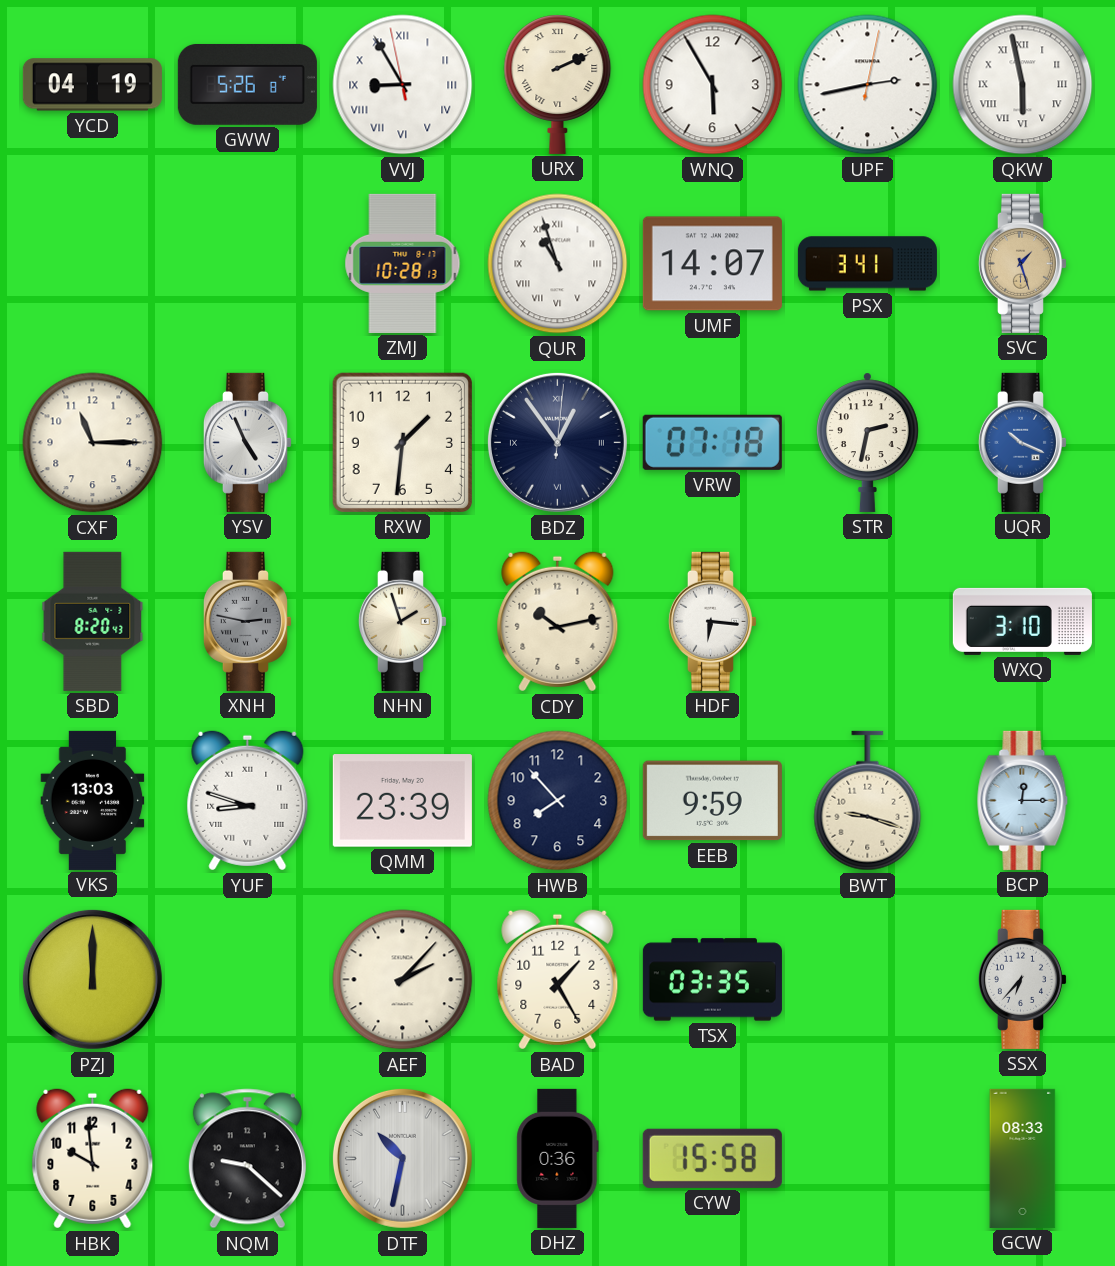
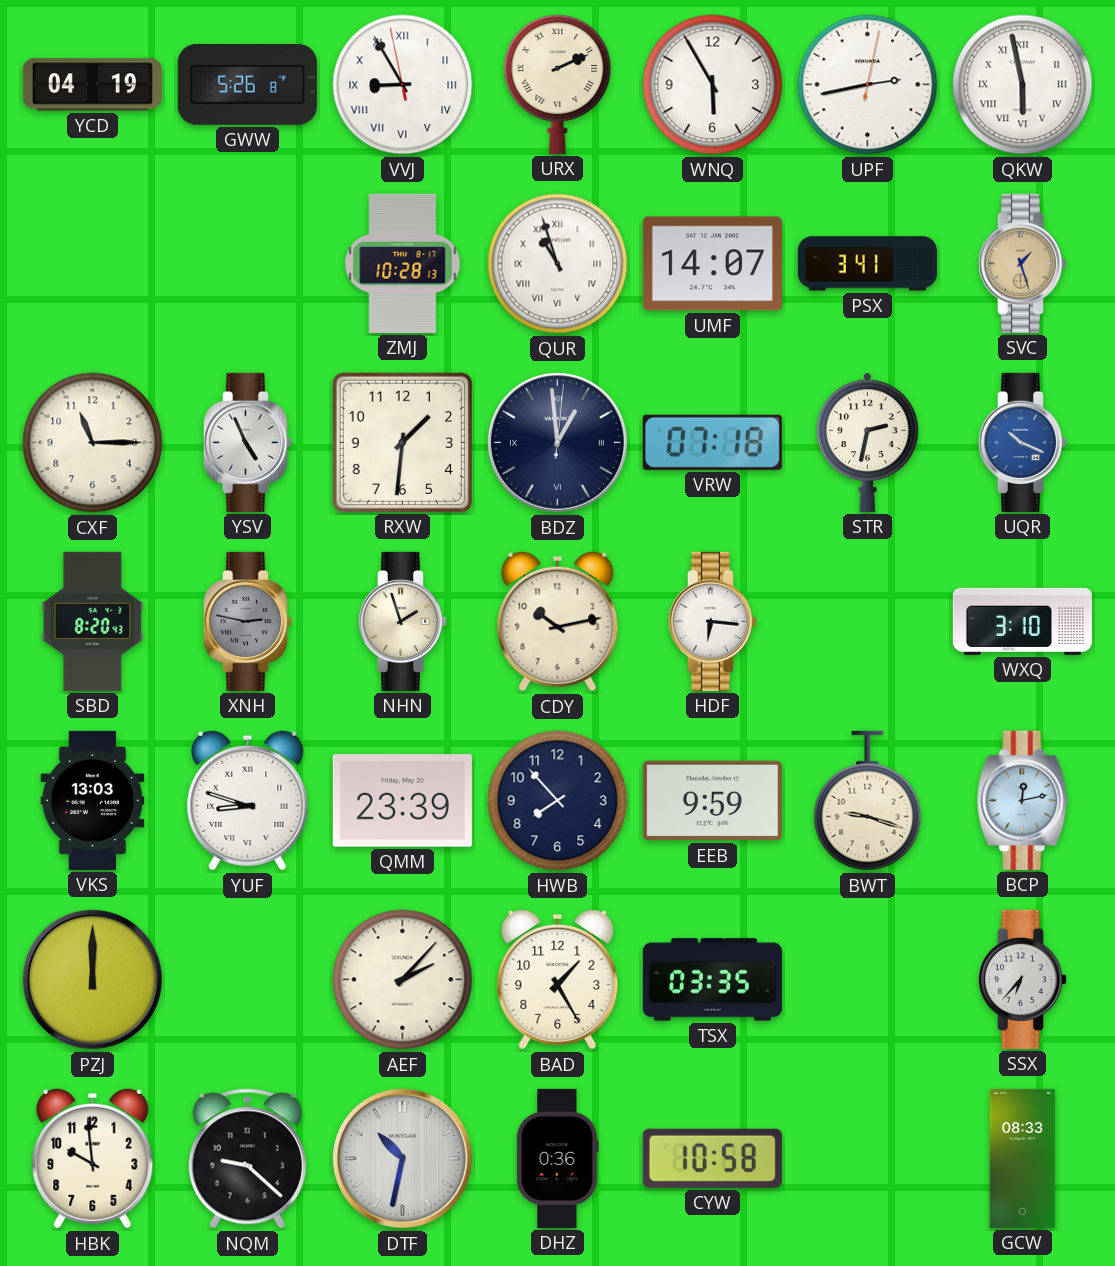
BDZ: 12:54 -> 12:59 (557, 442)
BCP: 12:15 -> 12:13 (1023, 800)
CYW: 15:58 -> 10:58 (712, 1158)
